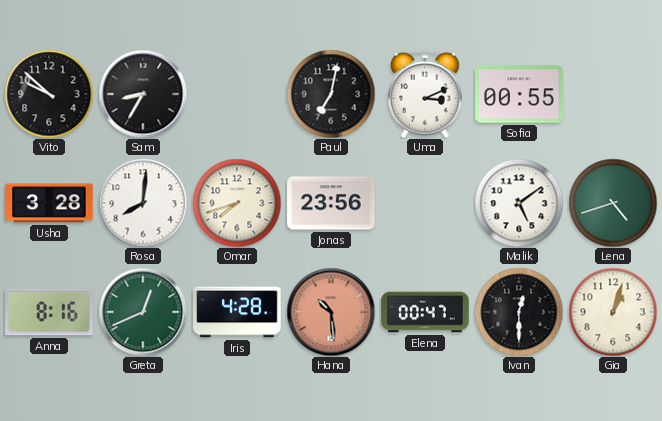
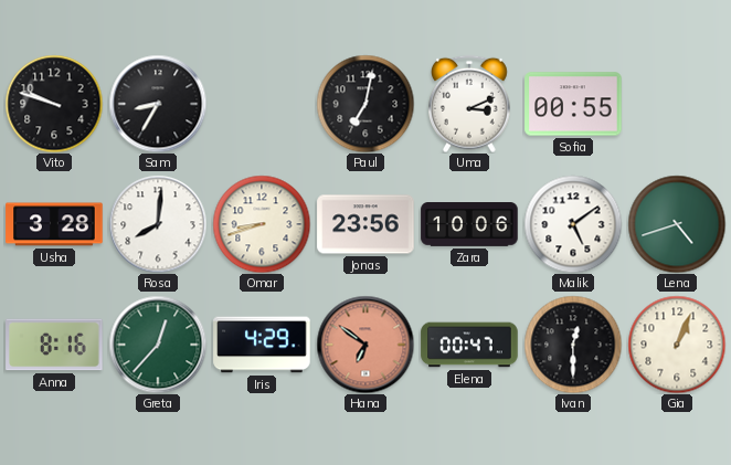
Vito: 9:52 -> 9:48 (54, 104)
Omar: 7:42 -> 8:42 (262, 224)
Zara: none -> 10:06 (469, 224)
Greta: 12:41 -> 12:37 (158, 345)
Iris: 4:28 -> 4:29 (262, 345)
Hana: 10:29 -> 6:51 (365, 345)
Gia: 1:03 -> 1:04 (677, 345)
